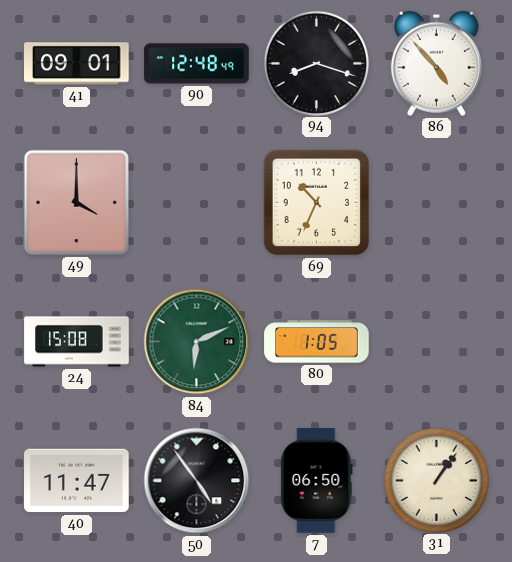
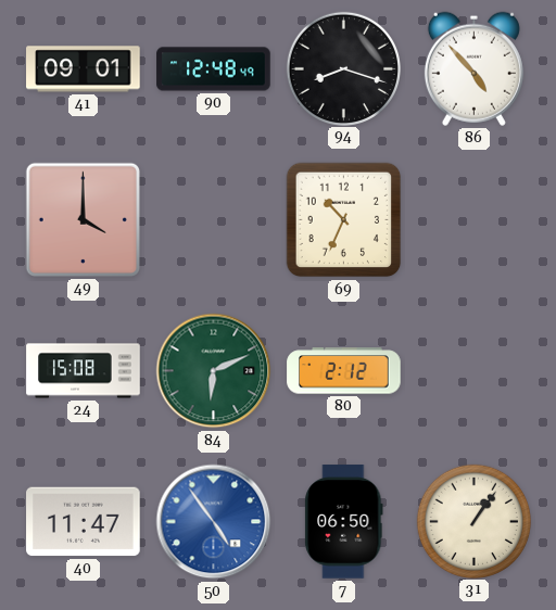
80: 1:05 -> 2:12 (344, 371)
50 dial: black -> blue (214, 522)
